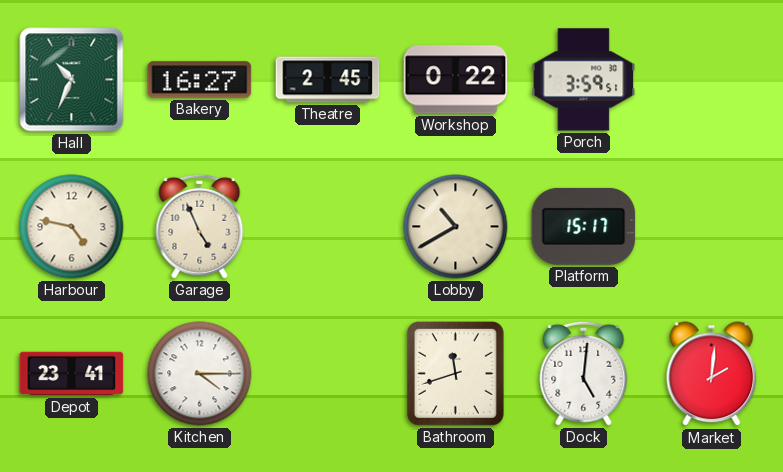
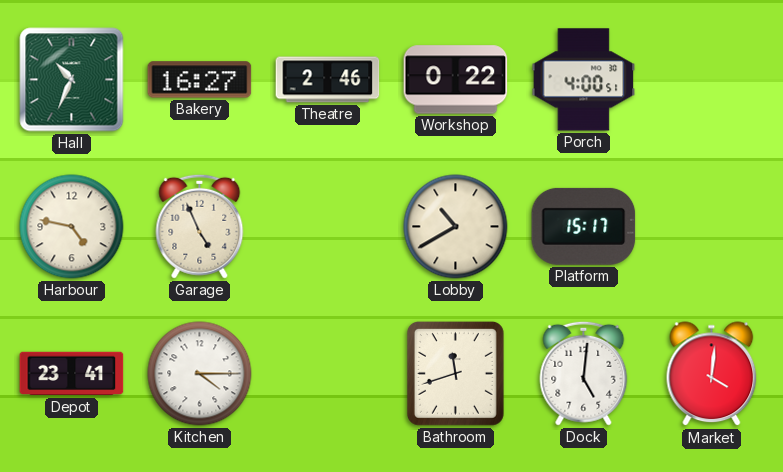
Theatre: 2:45 -> 2:46 (328, 80)
Porch: 3:59 -> 4:00 (584, 80)
Market: 2:01 -> 4:01 (712, 374)
